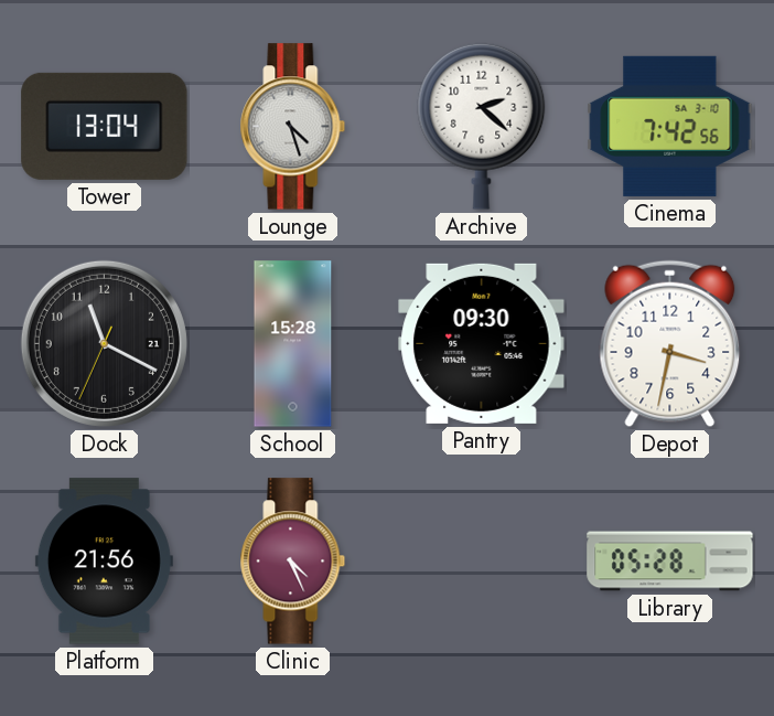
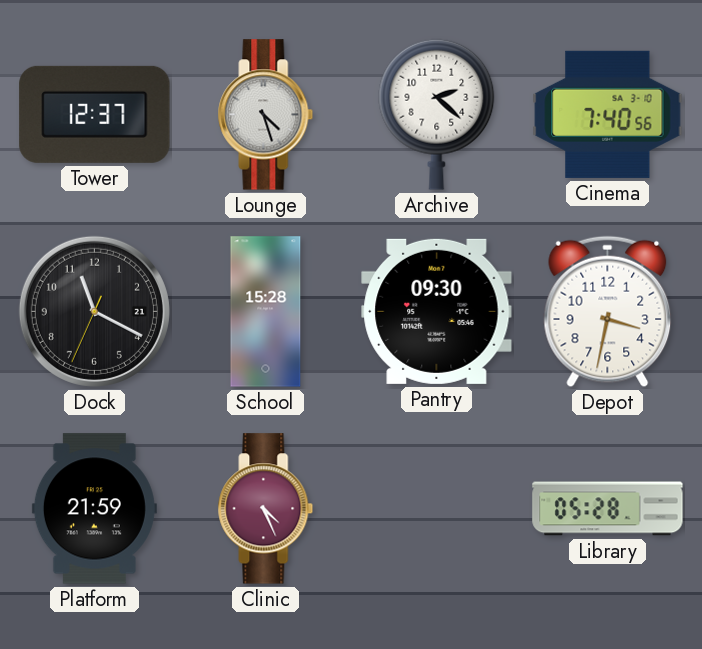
Tower: 13:04 -> 12:37 (95, 114)
Cinema: 7:42 -> 7:40 (608, 114)
Platform: 21:56 -> 21:59 (94, 509)
